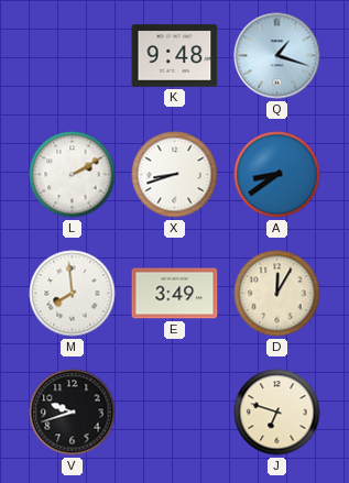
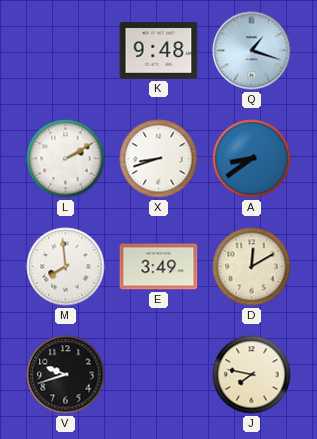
D: 12:05 -> 12:10 (252, 267)
J: 6:48 -> 7:47 (252, 375)
